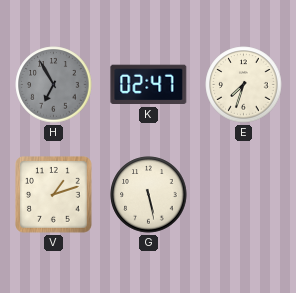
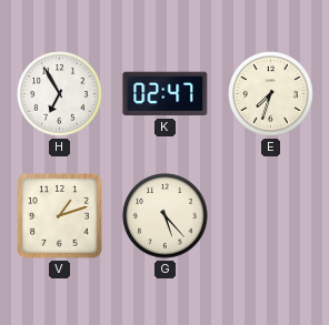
H dial: grey -> white (60, 94)
G: 5:28 -> 5:23 (166, 216)
